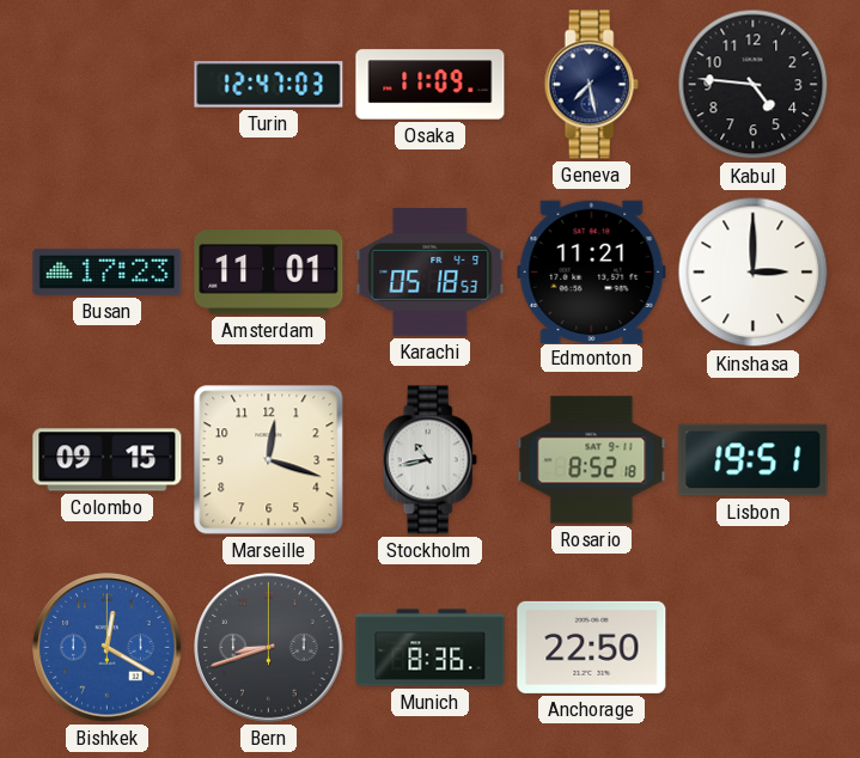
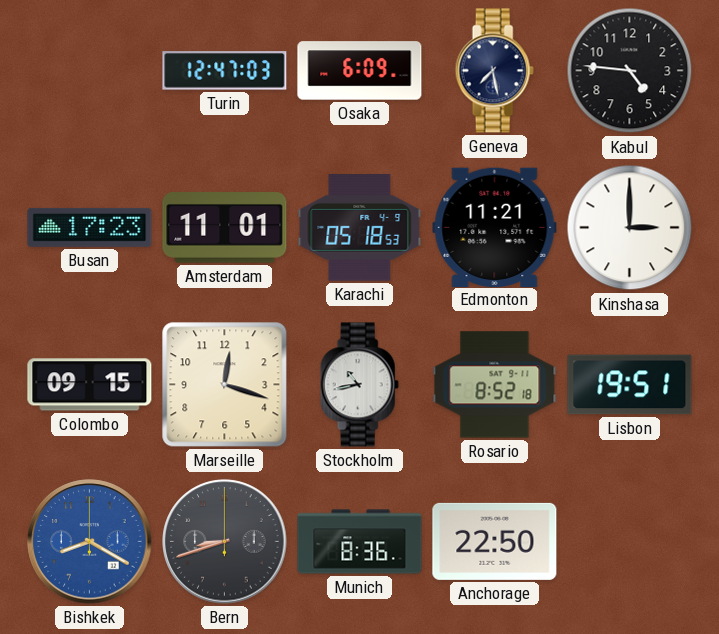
Osaka: 11:09 -> 6:09 (360, 71)
Bishkek: 12:20 -> 8:20 (90, 542)
